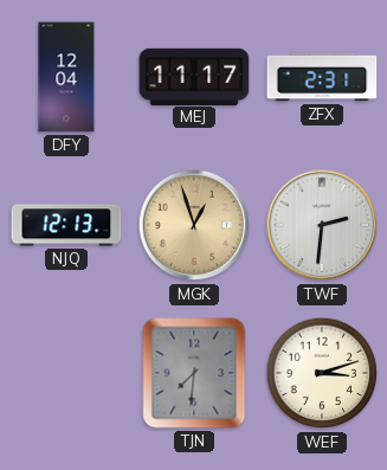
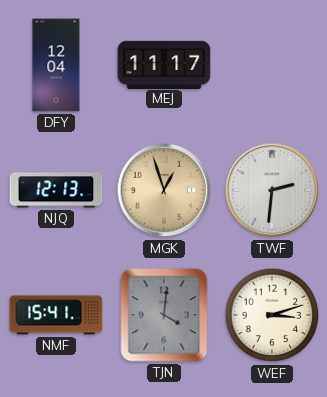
ZFX: 2:31 -> none (322, 77)
NMF: none -> 15:41 (56, 315)
TJN: 7:31 -> 4:01 (164, 315)
